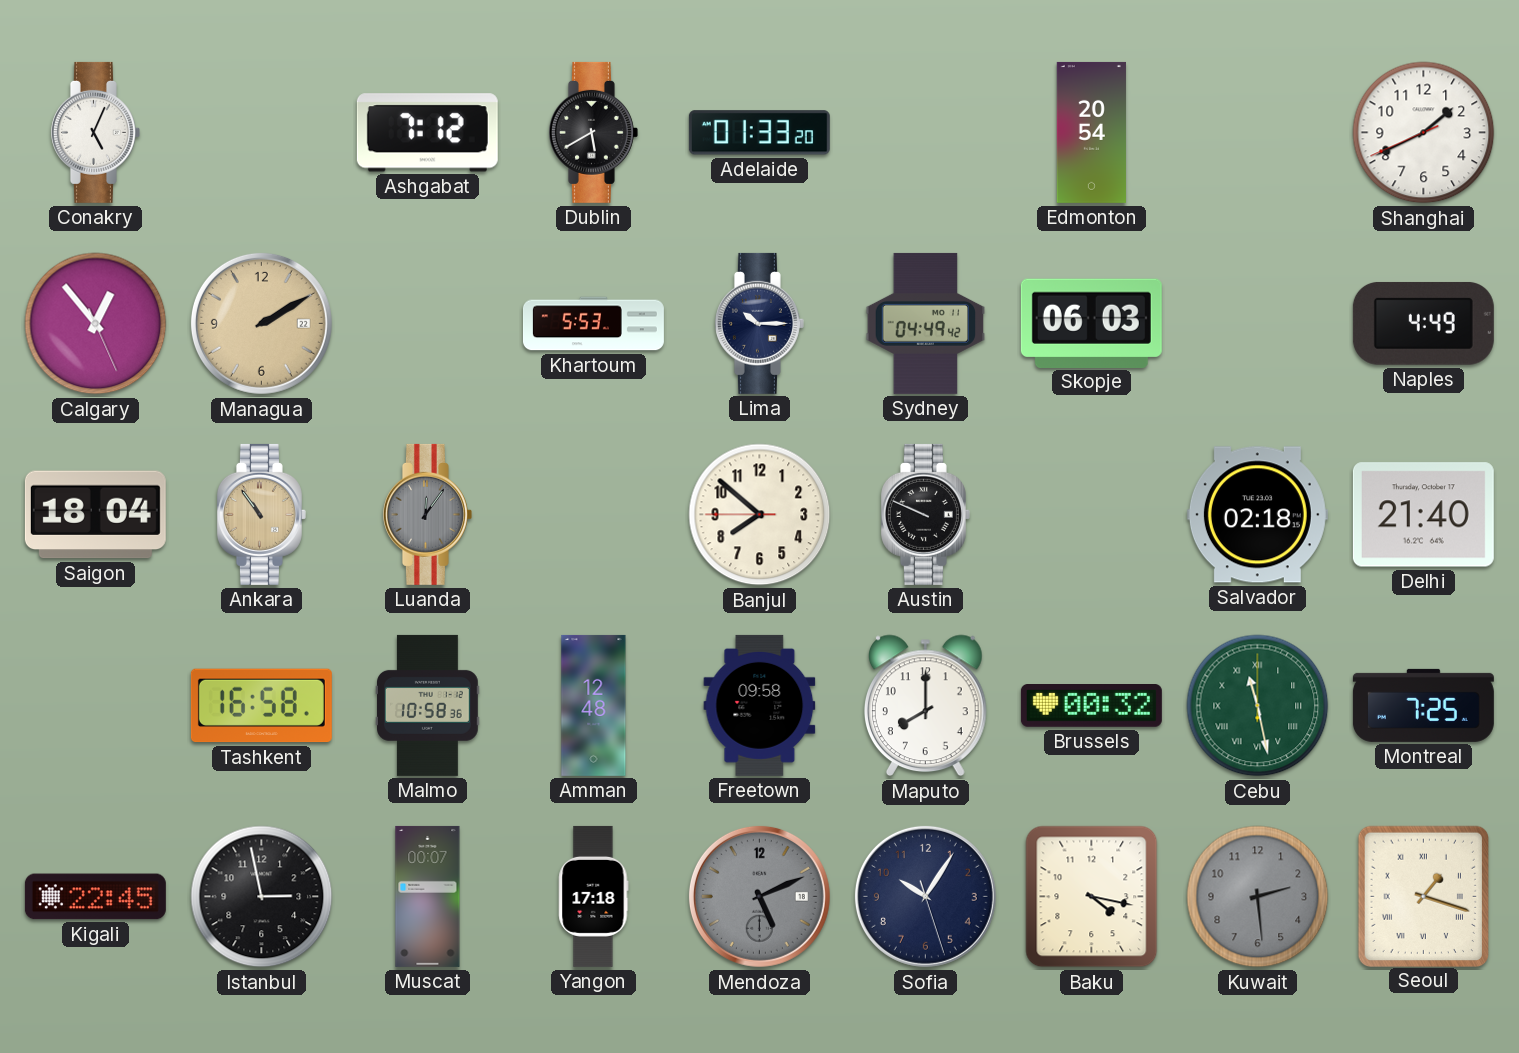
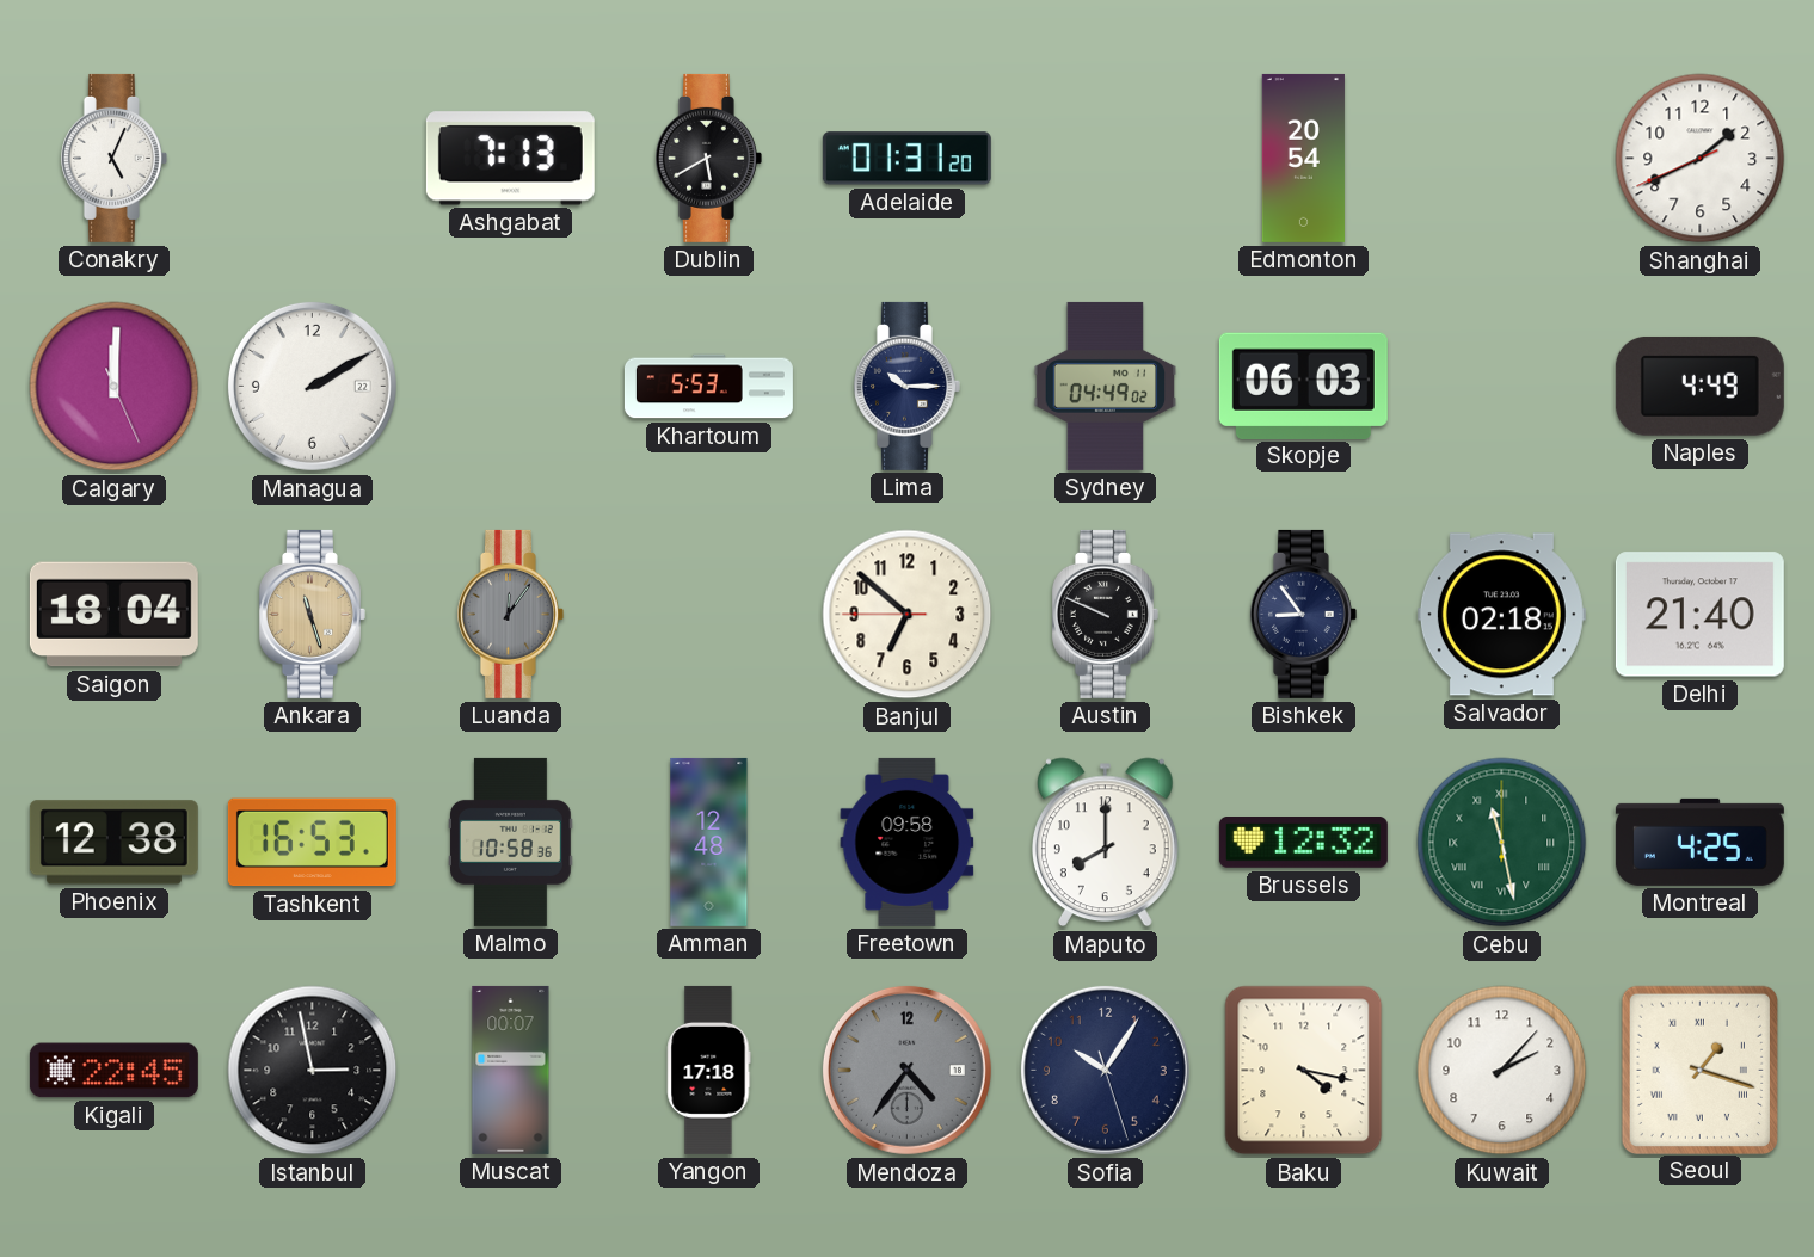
Ashgabat: 7:12 -> 7:13 (510, 159)
Adelaide: 01:33 -> 01:31 (906, 159)
Calgary: 12:53 -> 12:00 (115, 387)
Managua dial: champagne -> white (312, 386)
Sydney: 04:49:42 -> 04:49:02 (1106, 386)
Ankara: 10:54 -> 11:27 (312, 614)
Banjul: 7:51 -> 6:51 (908, 615)
Bishkek: none -> 8:54 (1303, 614)
Phoenix: none -> 12:38 (113, 843)
Tashkent: 16:58 -> 16:53 (312, 843)
Brussels: 00:32 -> 12:32 (1303, 843)
Montreal: 7:25 -> 4:25 (1699, 842)
Mendoza: 5:11 -> 4:36 (906, 1070)
Kuwait: 2:29 -> 2:07 (1502, 1071)
Kuwait dial: grey -> white (1502, 1071)
